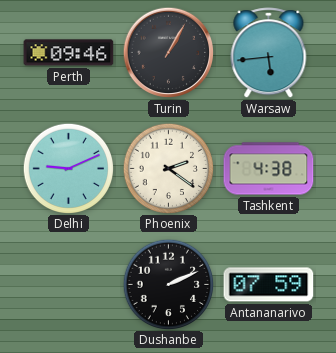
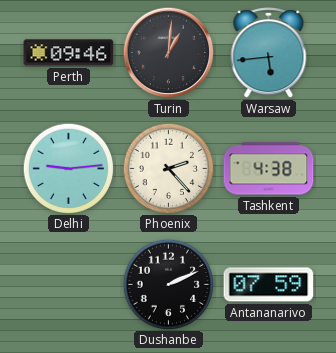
Turin: 1:05 -> 1:01 (169, 53)
Delhi: 9:11 -> 9:14 (68, 168)
Phoenix: 2:21 -> 2:23 (168, 168)
